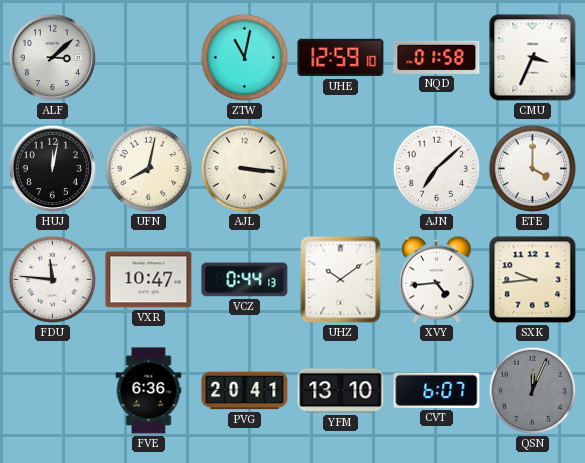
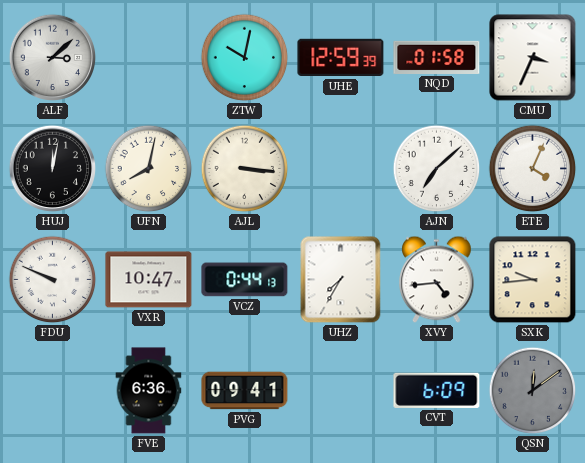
ZTW: 11:02 -> 10:02 (245, 58)
UHE: 12:59:10 -> 12:59:39 (341, 58)
ETE: 4:00 -> 4:04 (533, 169)
FDU: 11:46 -> 9:49 (53, 280)
UHZ: 10:09 -> 7:35 (341, 280)
PVG: 20:41 -> 09:41 (245, 391)
YFM: 13:10 -> none (341, 391)
CVT: 6:07 -> 6:09 (437, 390)
QSN: 12:04 -> 12:09 (533, 391)
